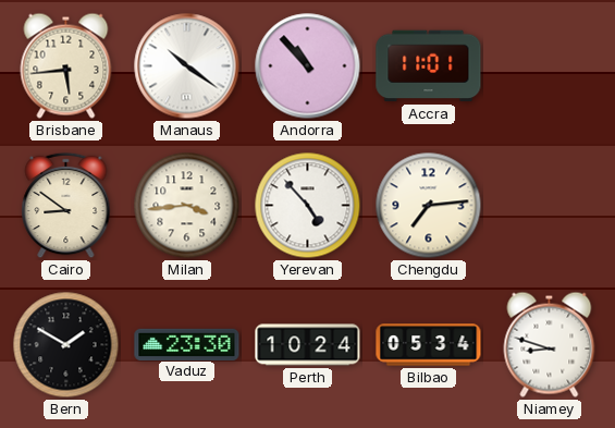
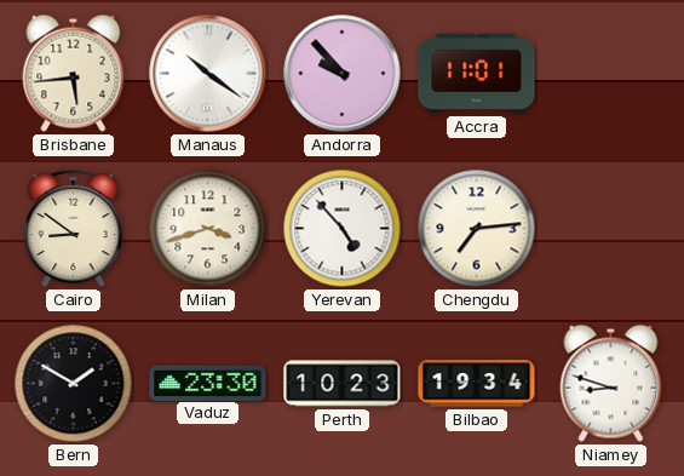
Andorra: 10:53 -> 9:53 (343, 74)
Milan: 3:44 -> 3:42 (208, 229)
Perth: 10:24 -> 10:23 (343, 384)
Bilbao: 05:34 -> 19:34 (477, 384)
